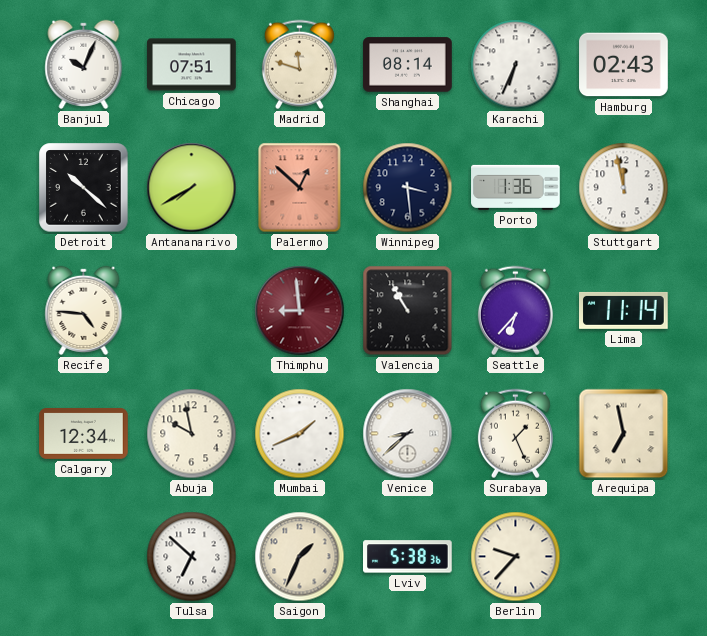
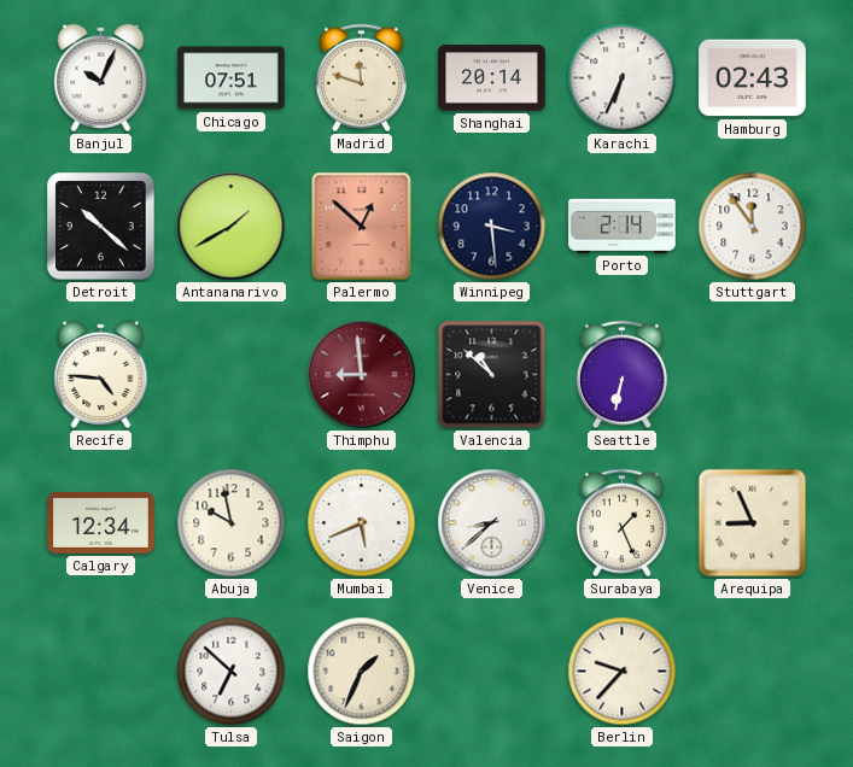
Shanghai: 08:14 -> 20:14 (492, 78)
Antananarivo: 7:40 -> 1:40 (232, 227)
Porto: 1:36 -> 2:14 (623, 226)
Stuttgart: 11:58 -> 11:54 (753, 227)
Valencia: 10:55 -> 10:52 (492, 375)
Seattle: 6:37 -> 6:32 (621, 375)
Lima: 11:14 -> none (624, 310)
Mumbai: 1:41 -> 5:41 (362, 523)
Arequipa: 6:58 -> 8:56 (753, 523)
Lviv: 5:38 -> none (408, 557)
